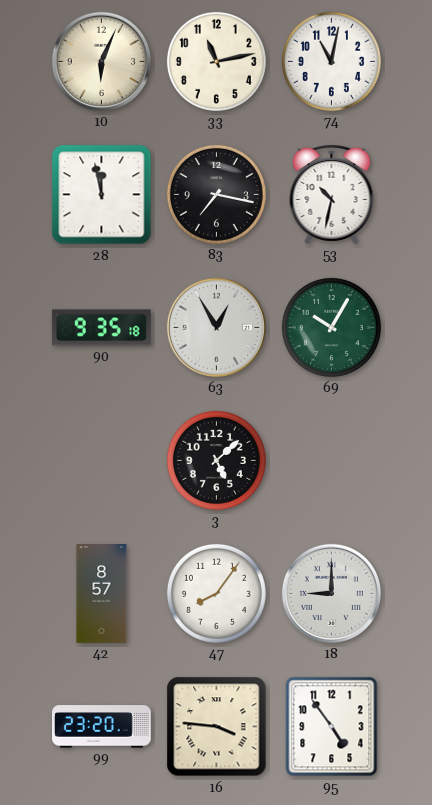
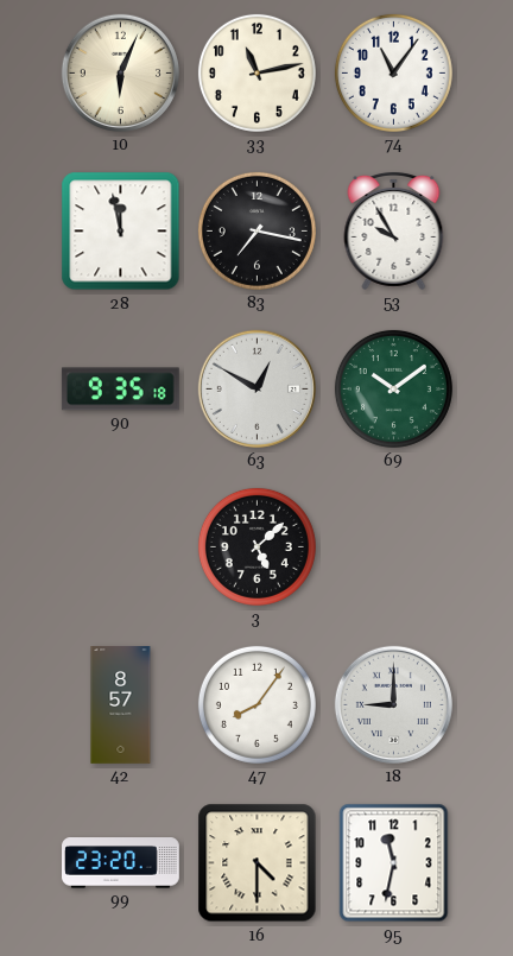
74: 11:02 -> 11:06 (393, 72)
53: 10:32 -> 9:55 (394, 230)
63: 12:55 -> 12:50 (256, 388)
69: 10:05 -> 10:09 (393, 388)
16: 3:46 -> 4:30 (258, 863)
95: 4:54 -> 11:32 (394, 863)
